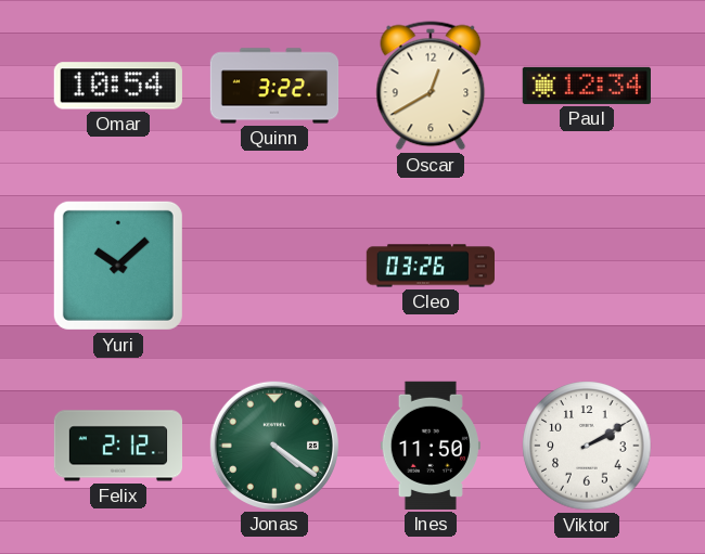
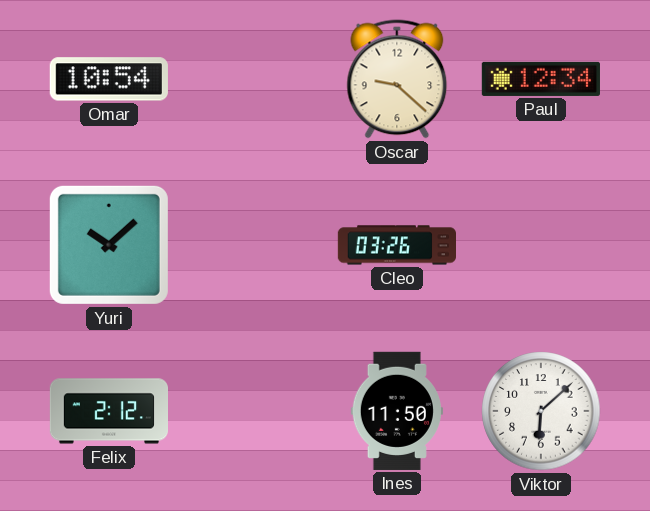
Quinn: 3:22 -> none (274, 86)
Oscar: 12:40 -> 9:22 (397, 79)
Jonas: 4:21 -> none (274, 446)
Viktor: 2:10 -> 6:08 (541, 411)
